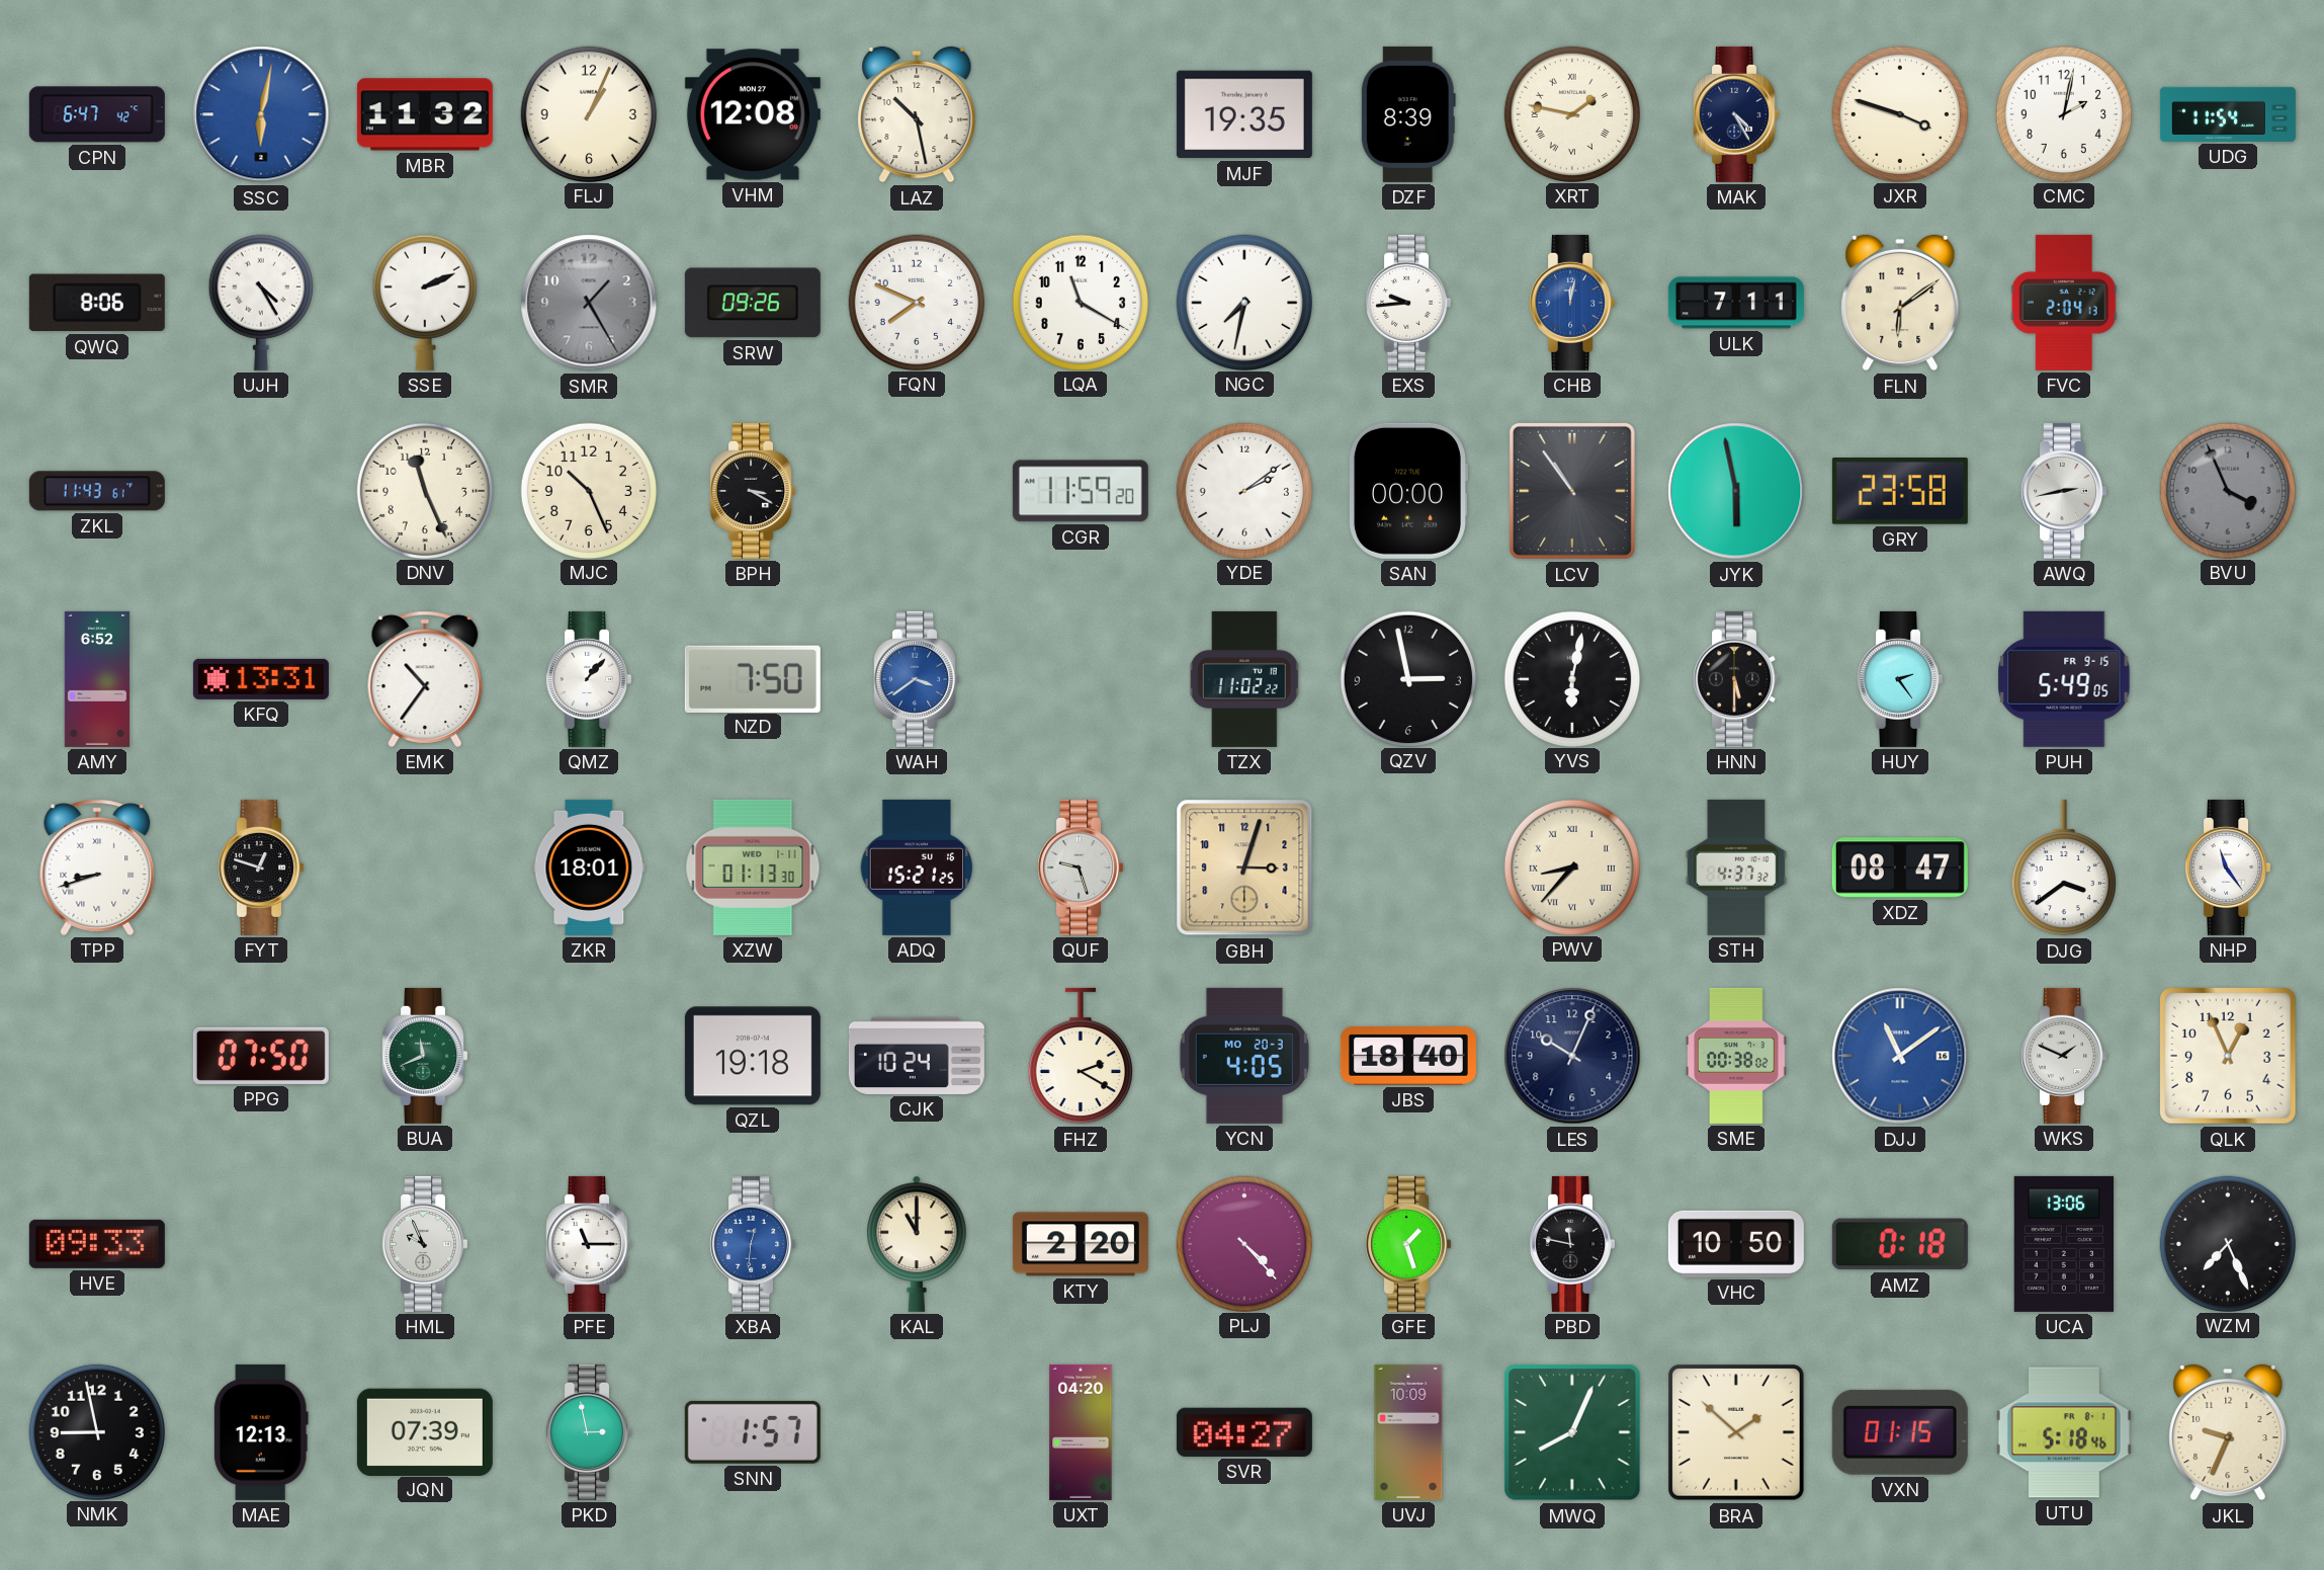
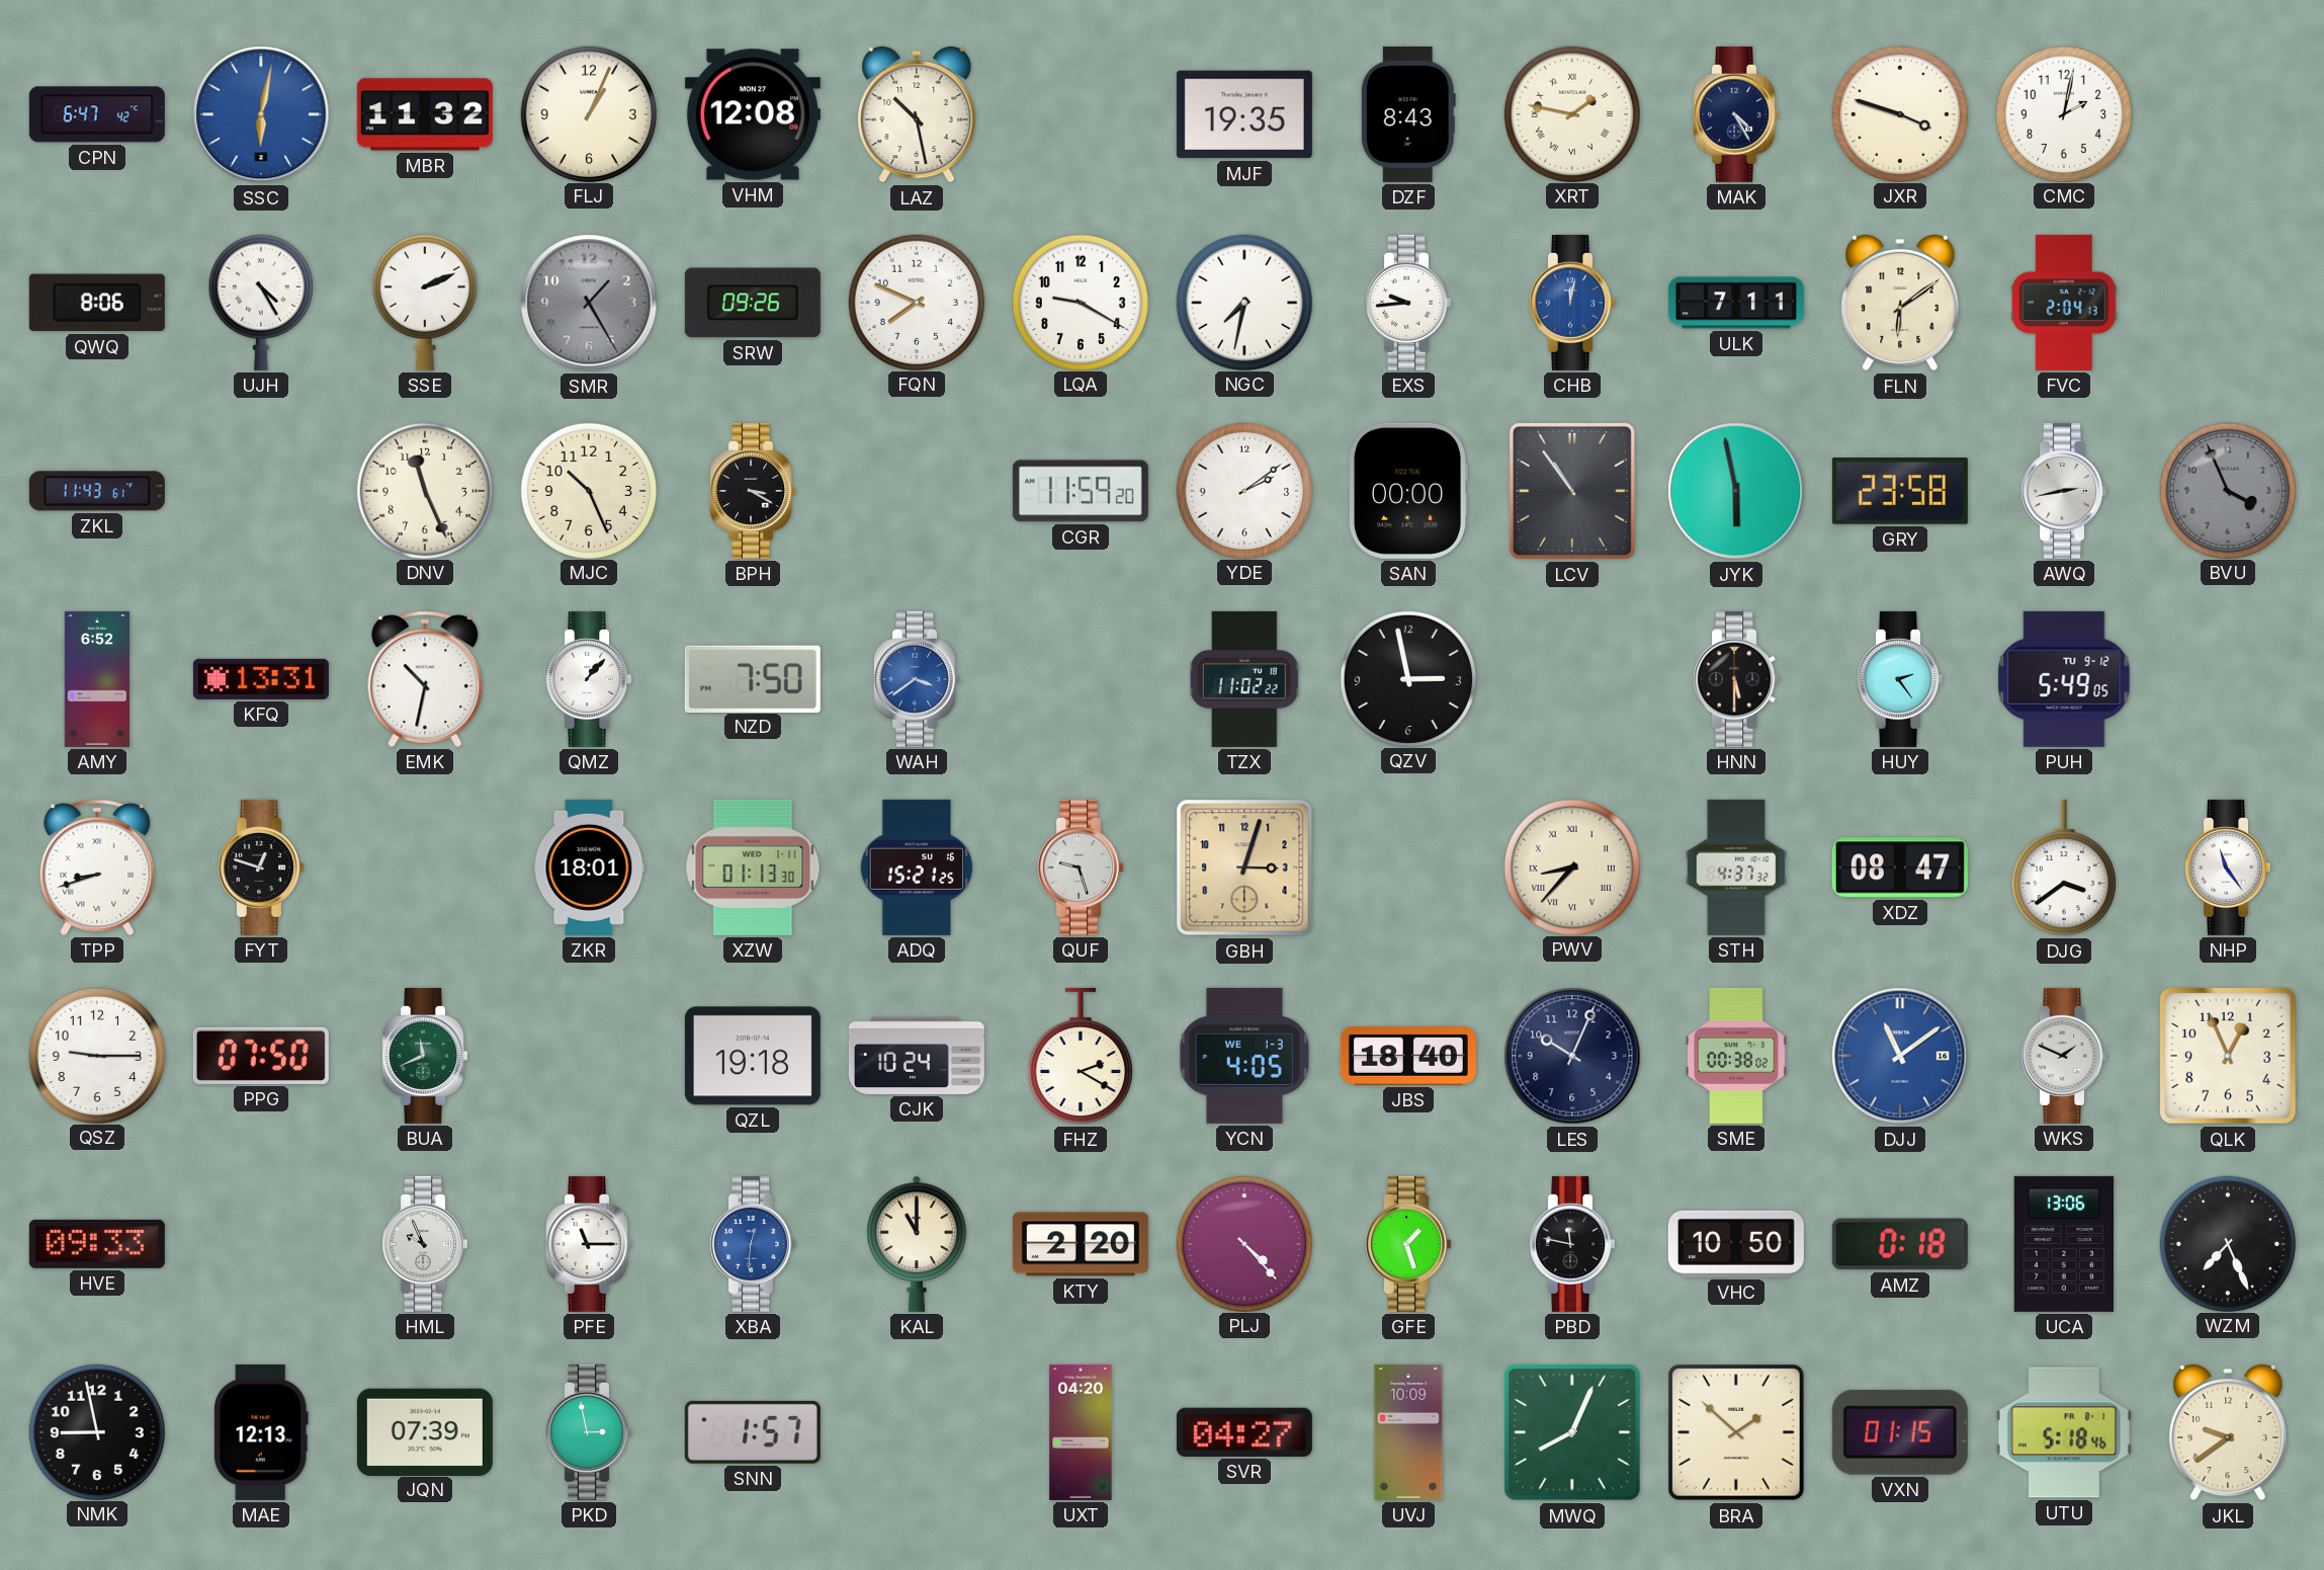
DZF: 8:39 -> 8:43 (1408, 114)
UDG: 11:54 -> none (2228, 114)
LQA: 11:20 -> 9:20 (1080, 302)
EMK: 10:36 -> 10:32 (425, 679)
YVS: 6:02 -> none (1571, 678)
PUH date: FR 9-15 -> TU 9-12 (2064, 679)
QSZ: none -> 9:15 (96, 1055)
YCN date: MO 20-3 -> WE 1-3 (1244, 1056)
JKL: 9:34 -> 9:39 (2228, 1432)
